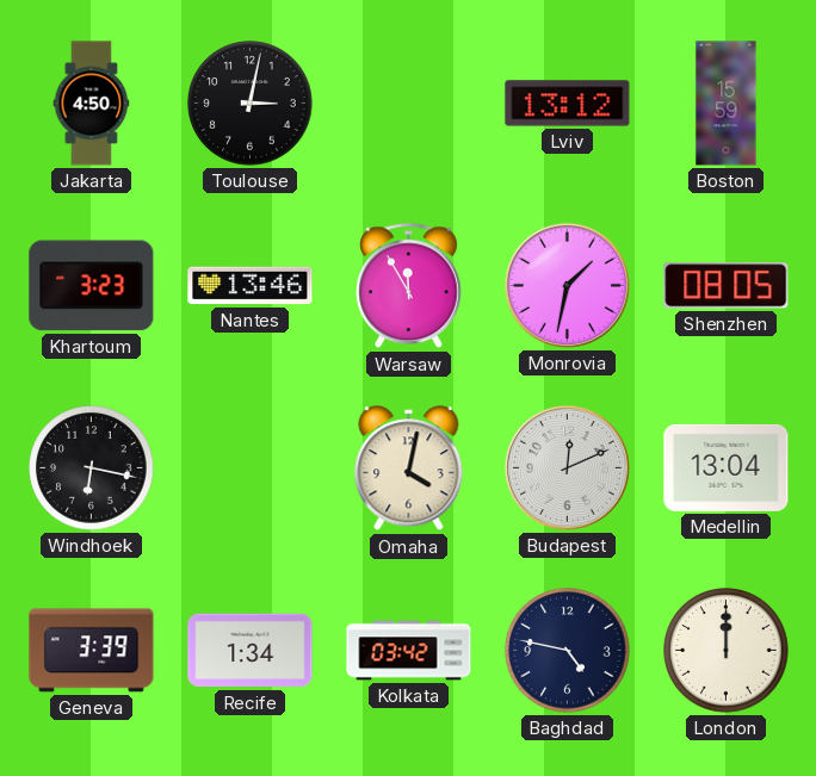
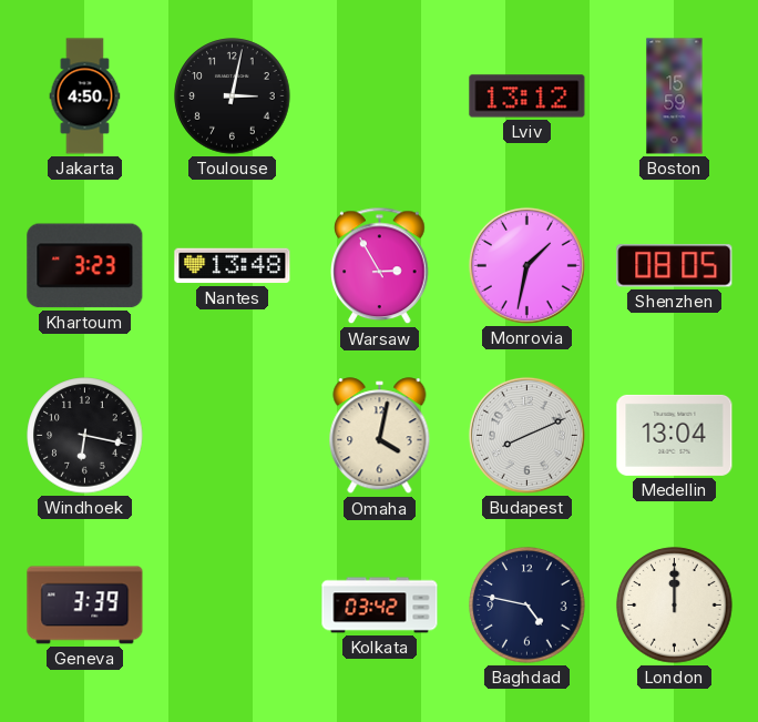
Nantes: 13:46 -> 13:48 (233, 266)
Warsaw: 11:55 -> 2:55 (380, 266)
Budapest: 12:11 -> 8:11 (526, 435)
Recife: 1:34 -> none (251, 651)
